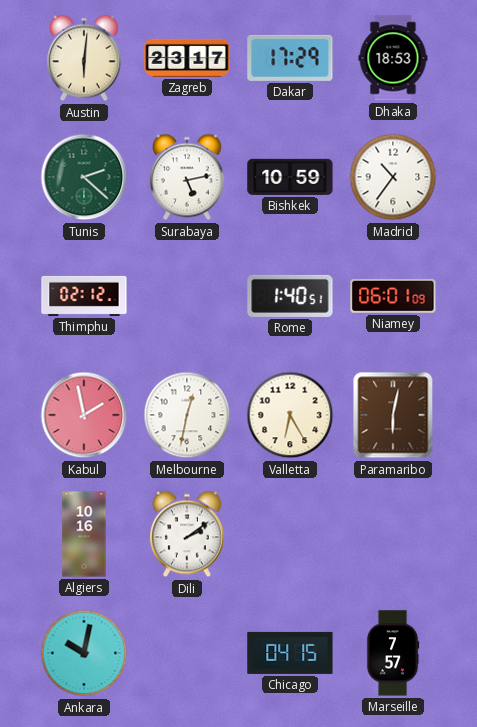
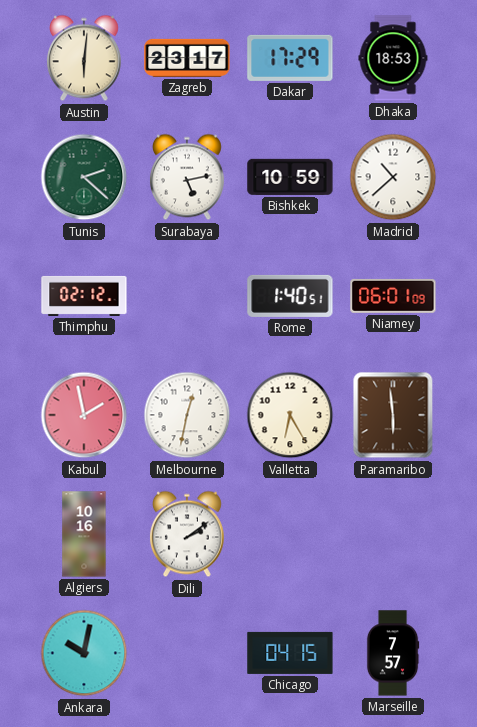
Madrid: 10:36 -> 10:38 (393, 177)
Paramaribo: 6:02 -> 5:59 (393, 415)
